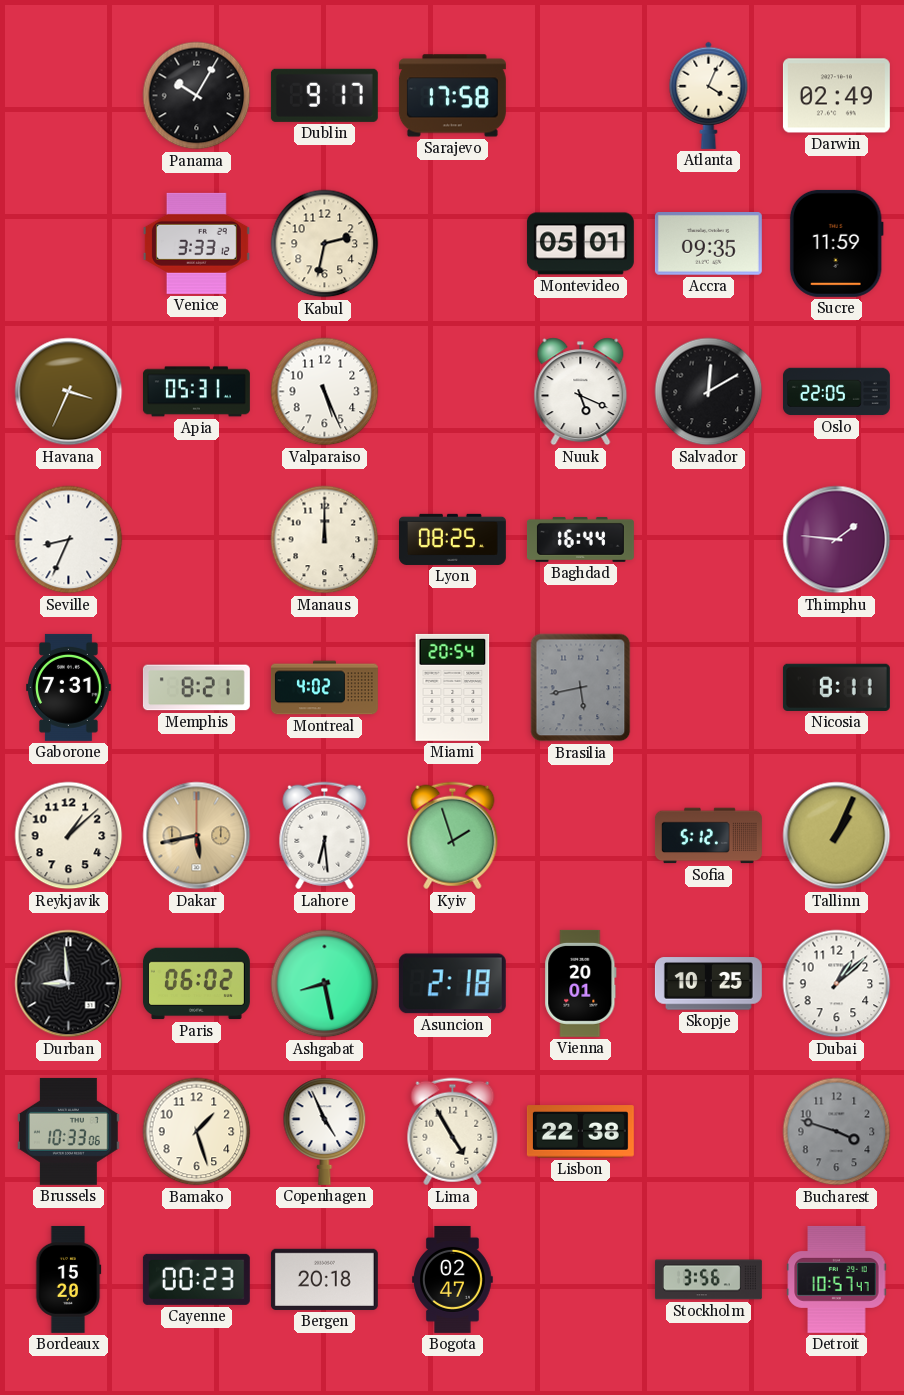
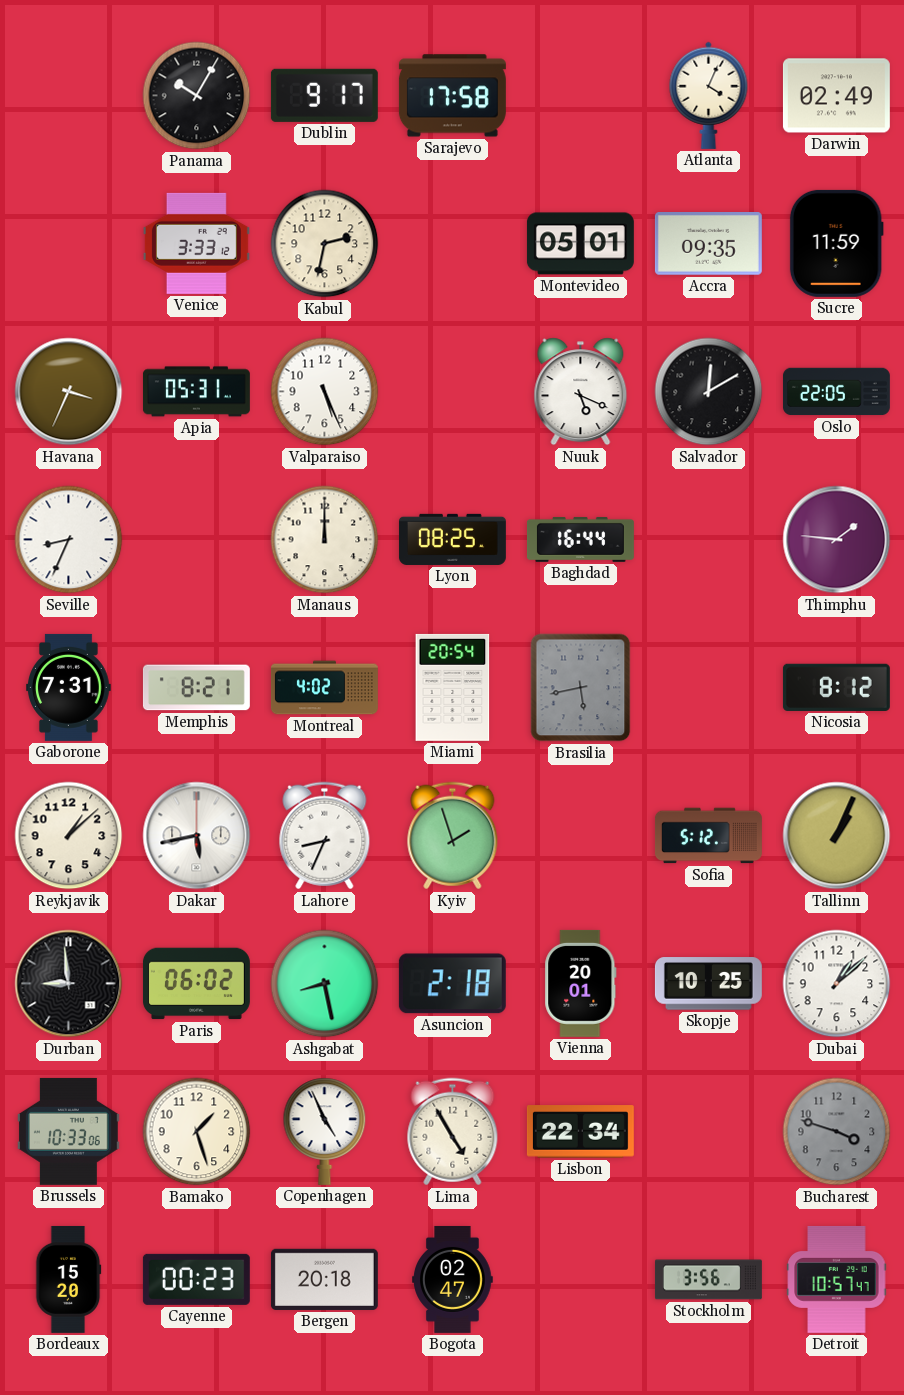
Nicosia: 8:11 -> 8:12 (836, 687)
Dakar dial: champagne -> white (197, 836)
Lahore: 6:29 -> 8:34 (325, 836)
Lisbon: 22:38 -> 22:34 (580, 1132)
